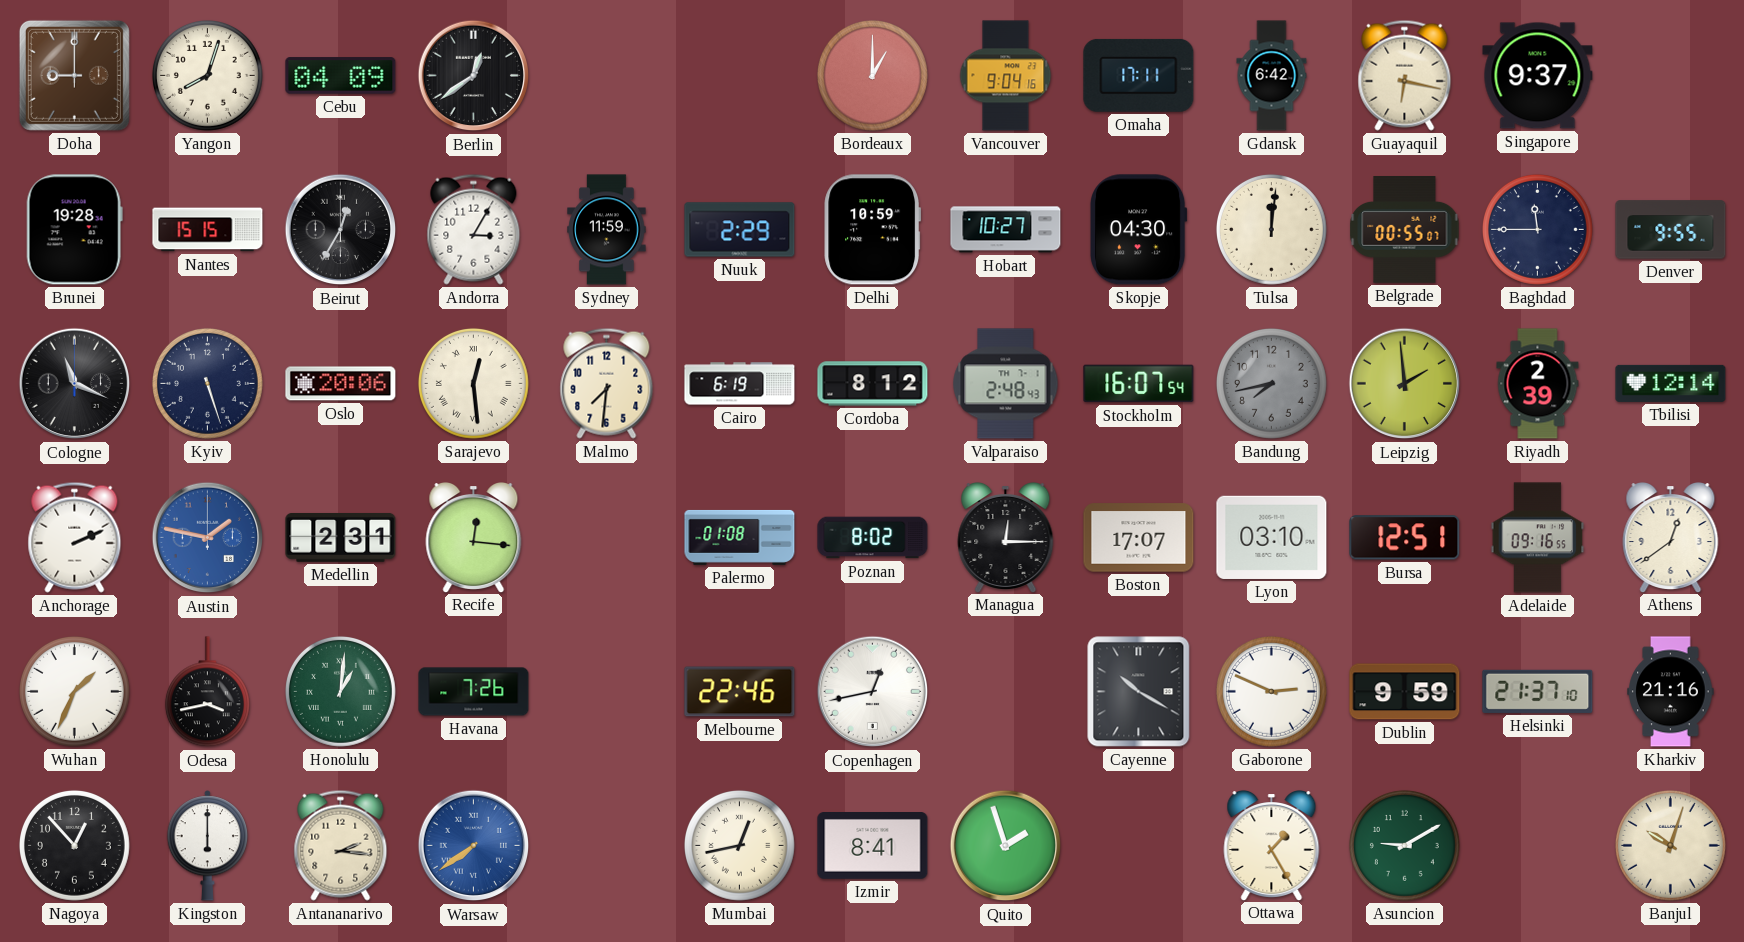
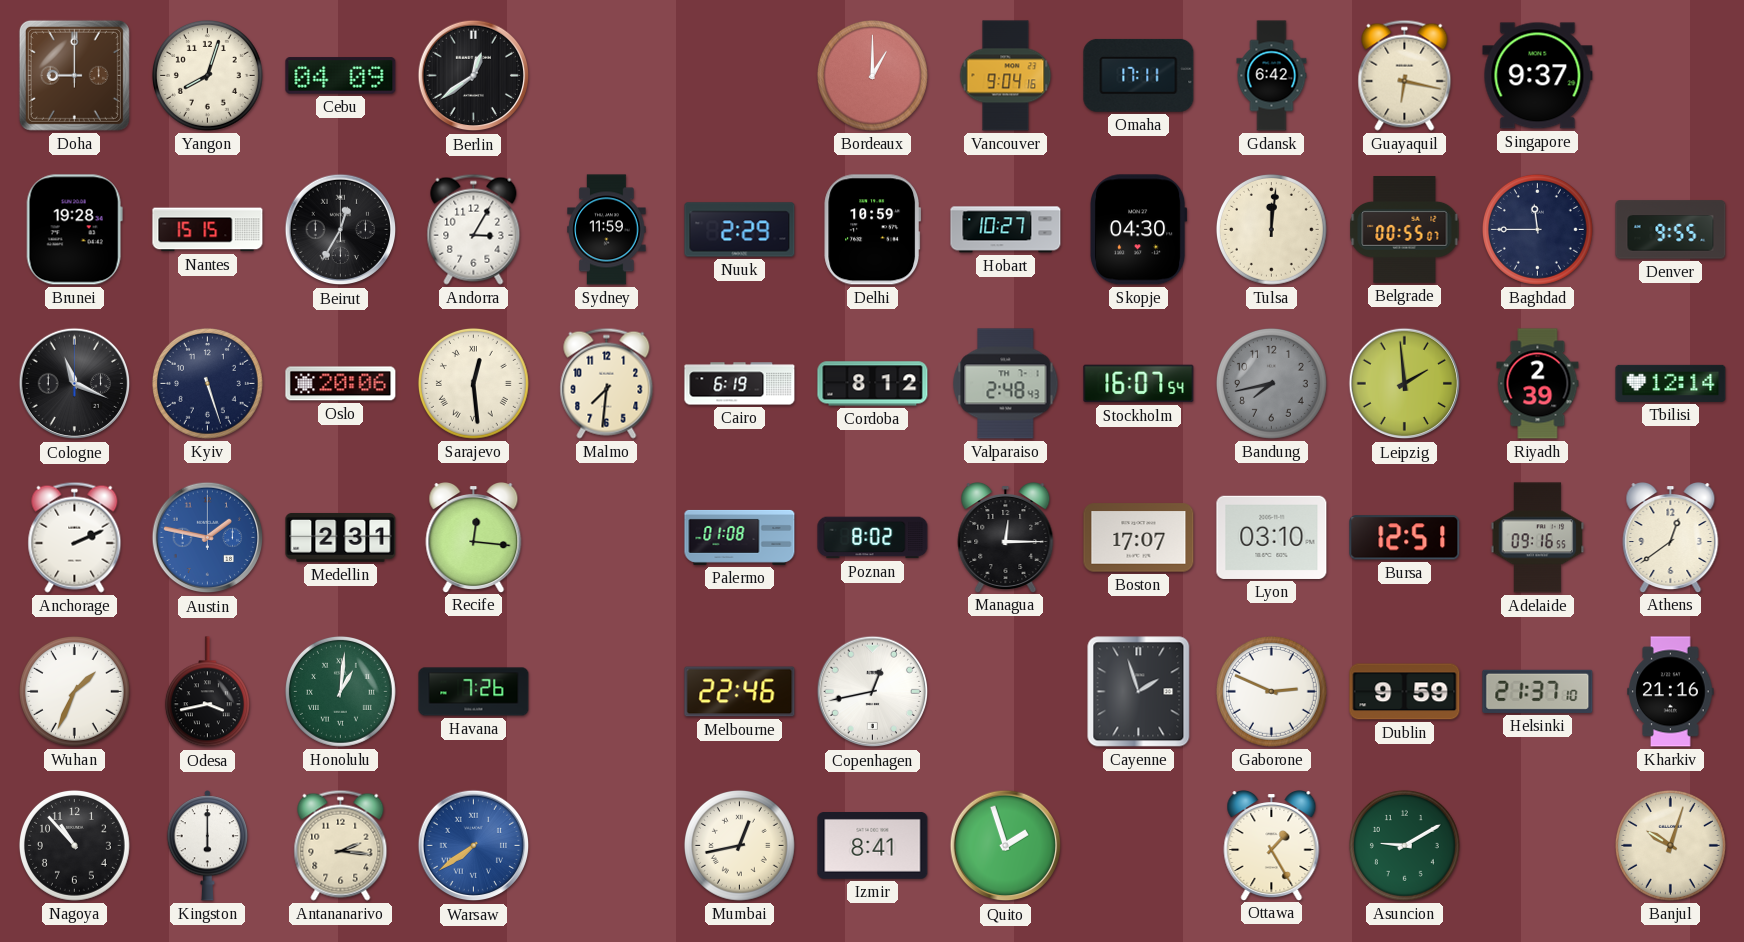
Cayenne: 10:20 -> 1:57 (1139, 692)
Nagoya: 12:53 -> 10:53 (74, 845)
